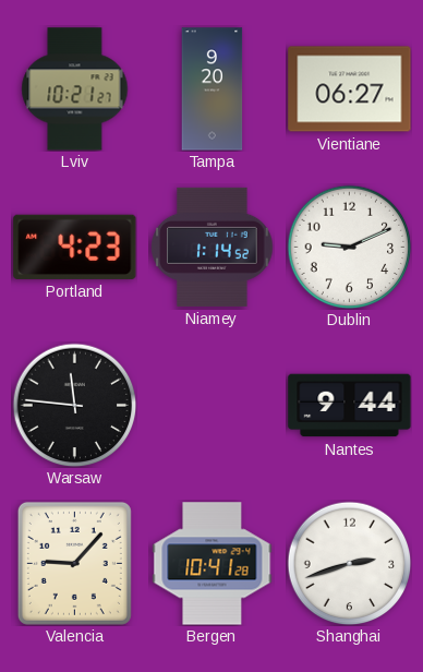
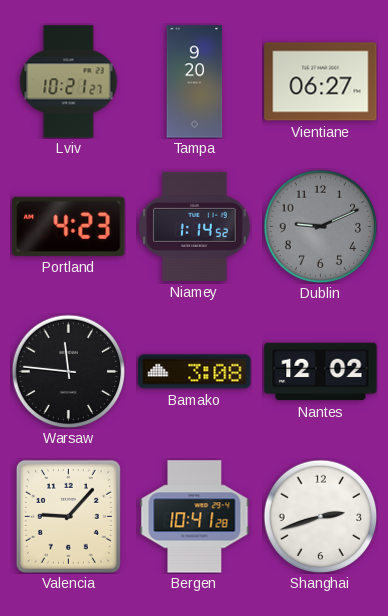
Dublin dial: white -> grey (320, 226)
Bamako: none -> 3:08 (195, 372)
Nantes: 9:44 -> 12:02 (321, 372)
